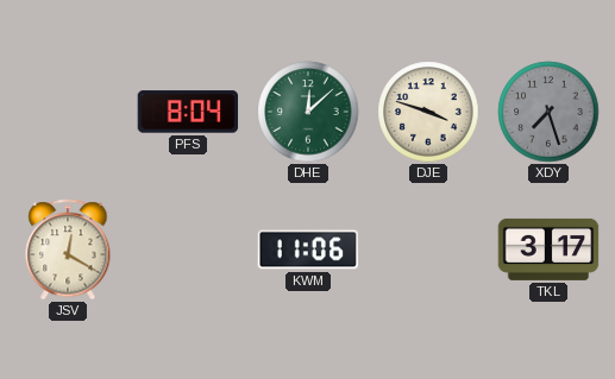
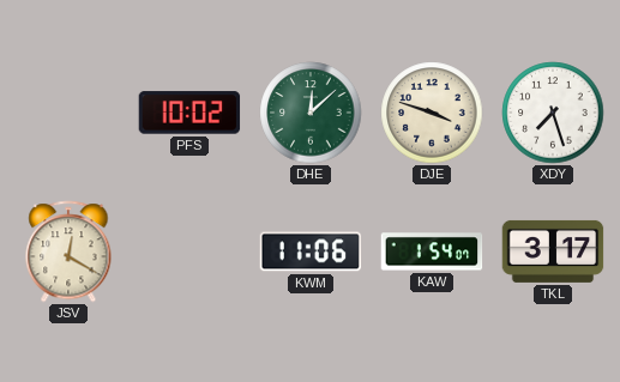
PFS: 8:04 -> 10:02 (189, 113)
XDY dial: grey -> white (553, 113)
KAW: none -> 1:54 (432, 251)
